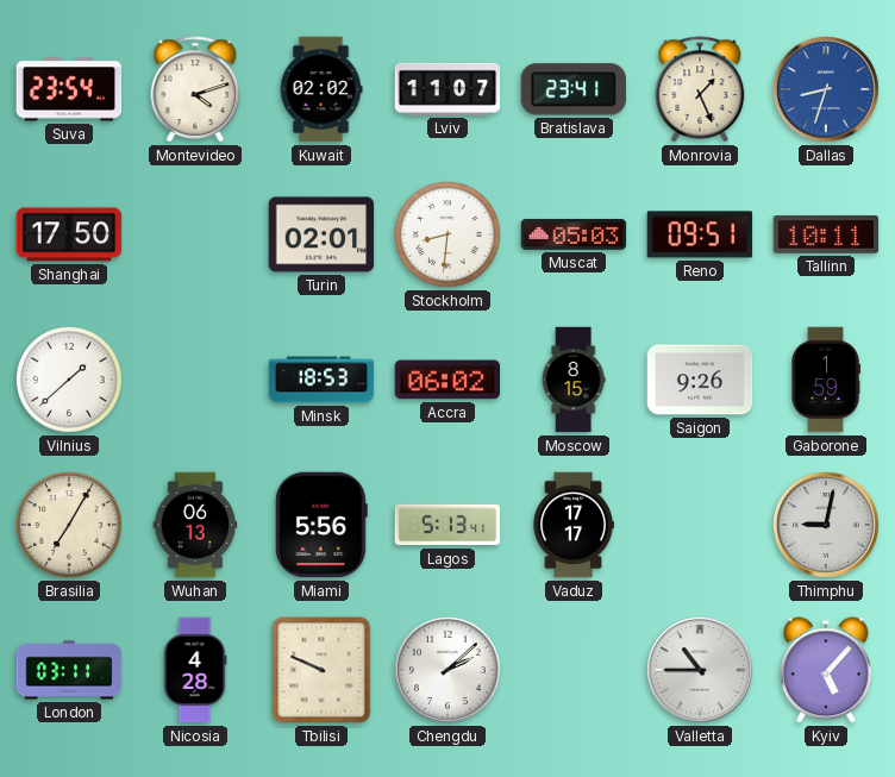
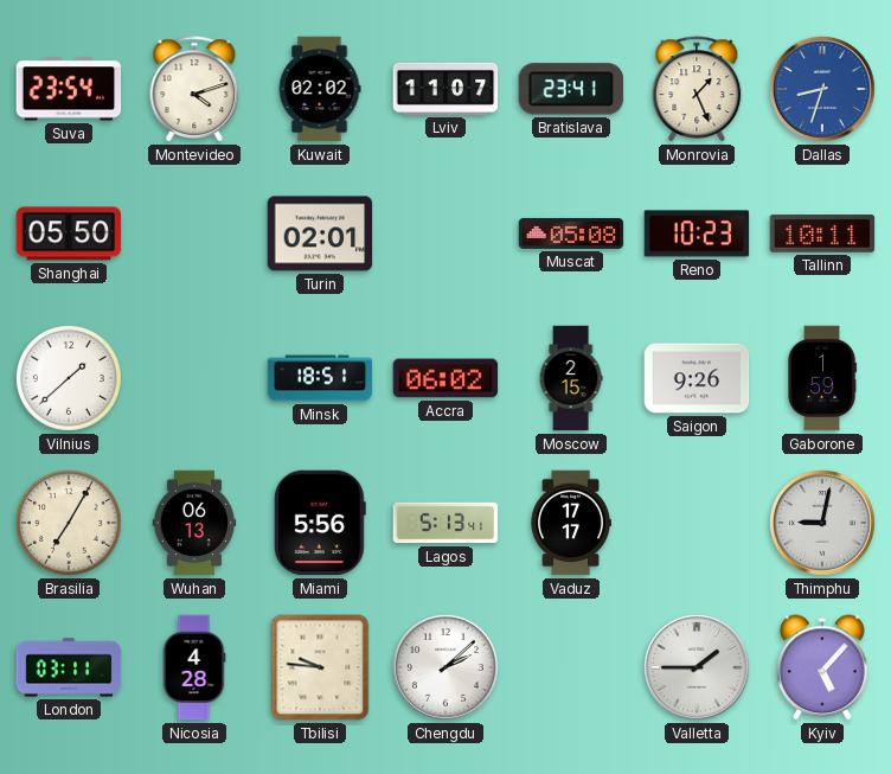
Shanghai: 17:50 -> 05:50 (69, 234)
Stockholm: 8:31 -> none (449, 236)
Muscat: 05:03 -> 05:08 (571, 234)
Reno: 09:51 -> 10:23 (697, 234)
Minsk: 18:53 -> 18:51 (320, 378)
Moscow: 8:15 -> 2:15 (571, 378)
Tbilisi: 9:49 -> 9:46 (320, 667)
Valletta: 10:45 -> 1:45 (698, 669)
